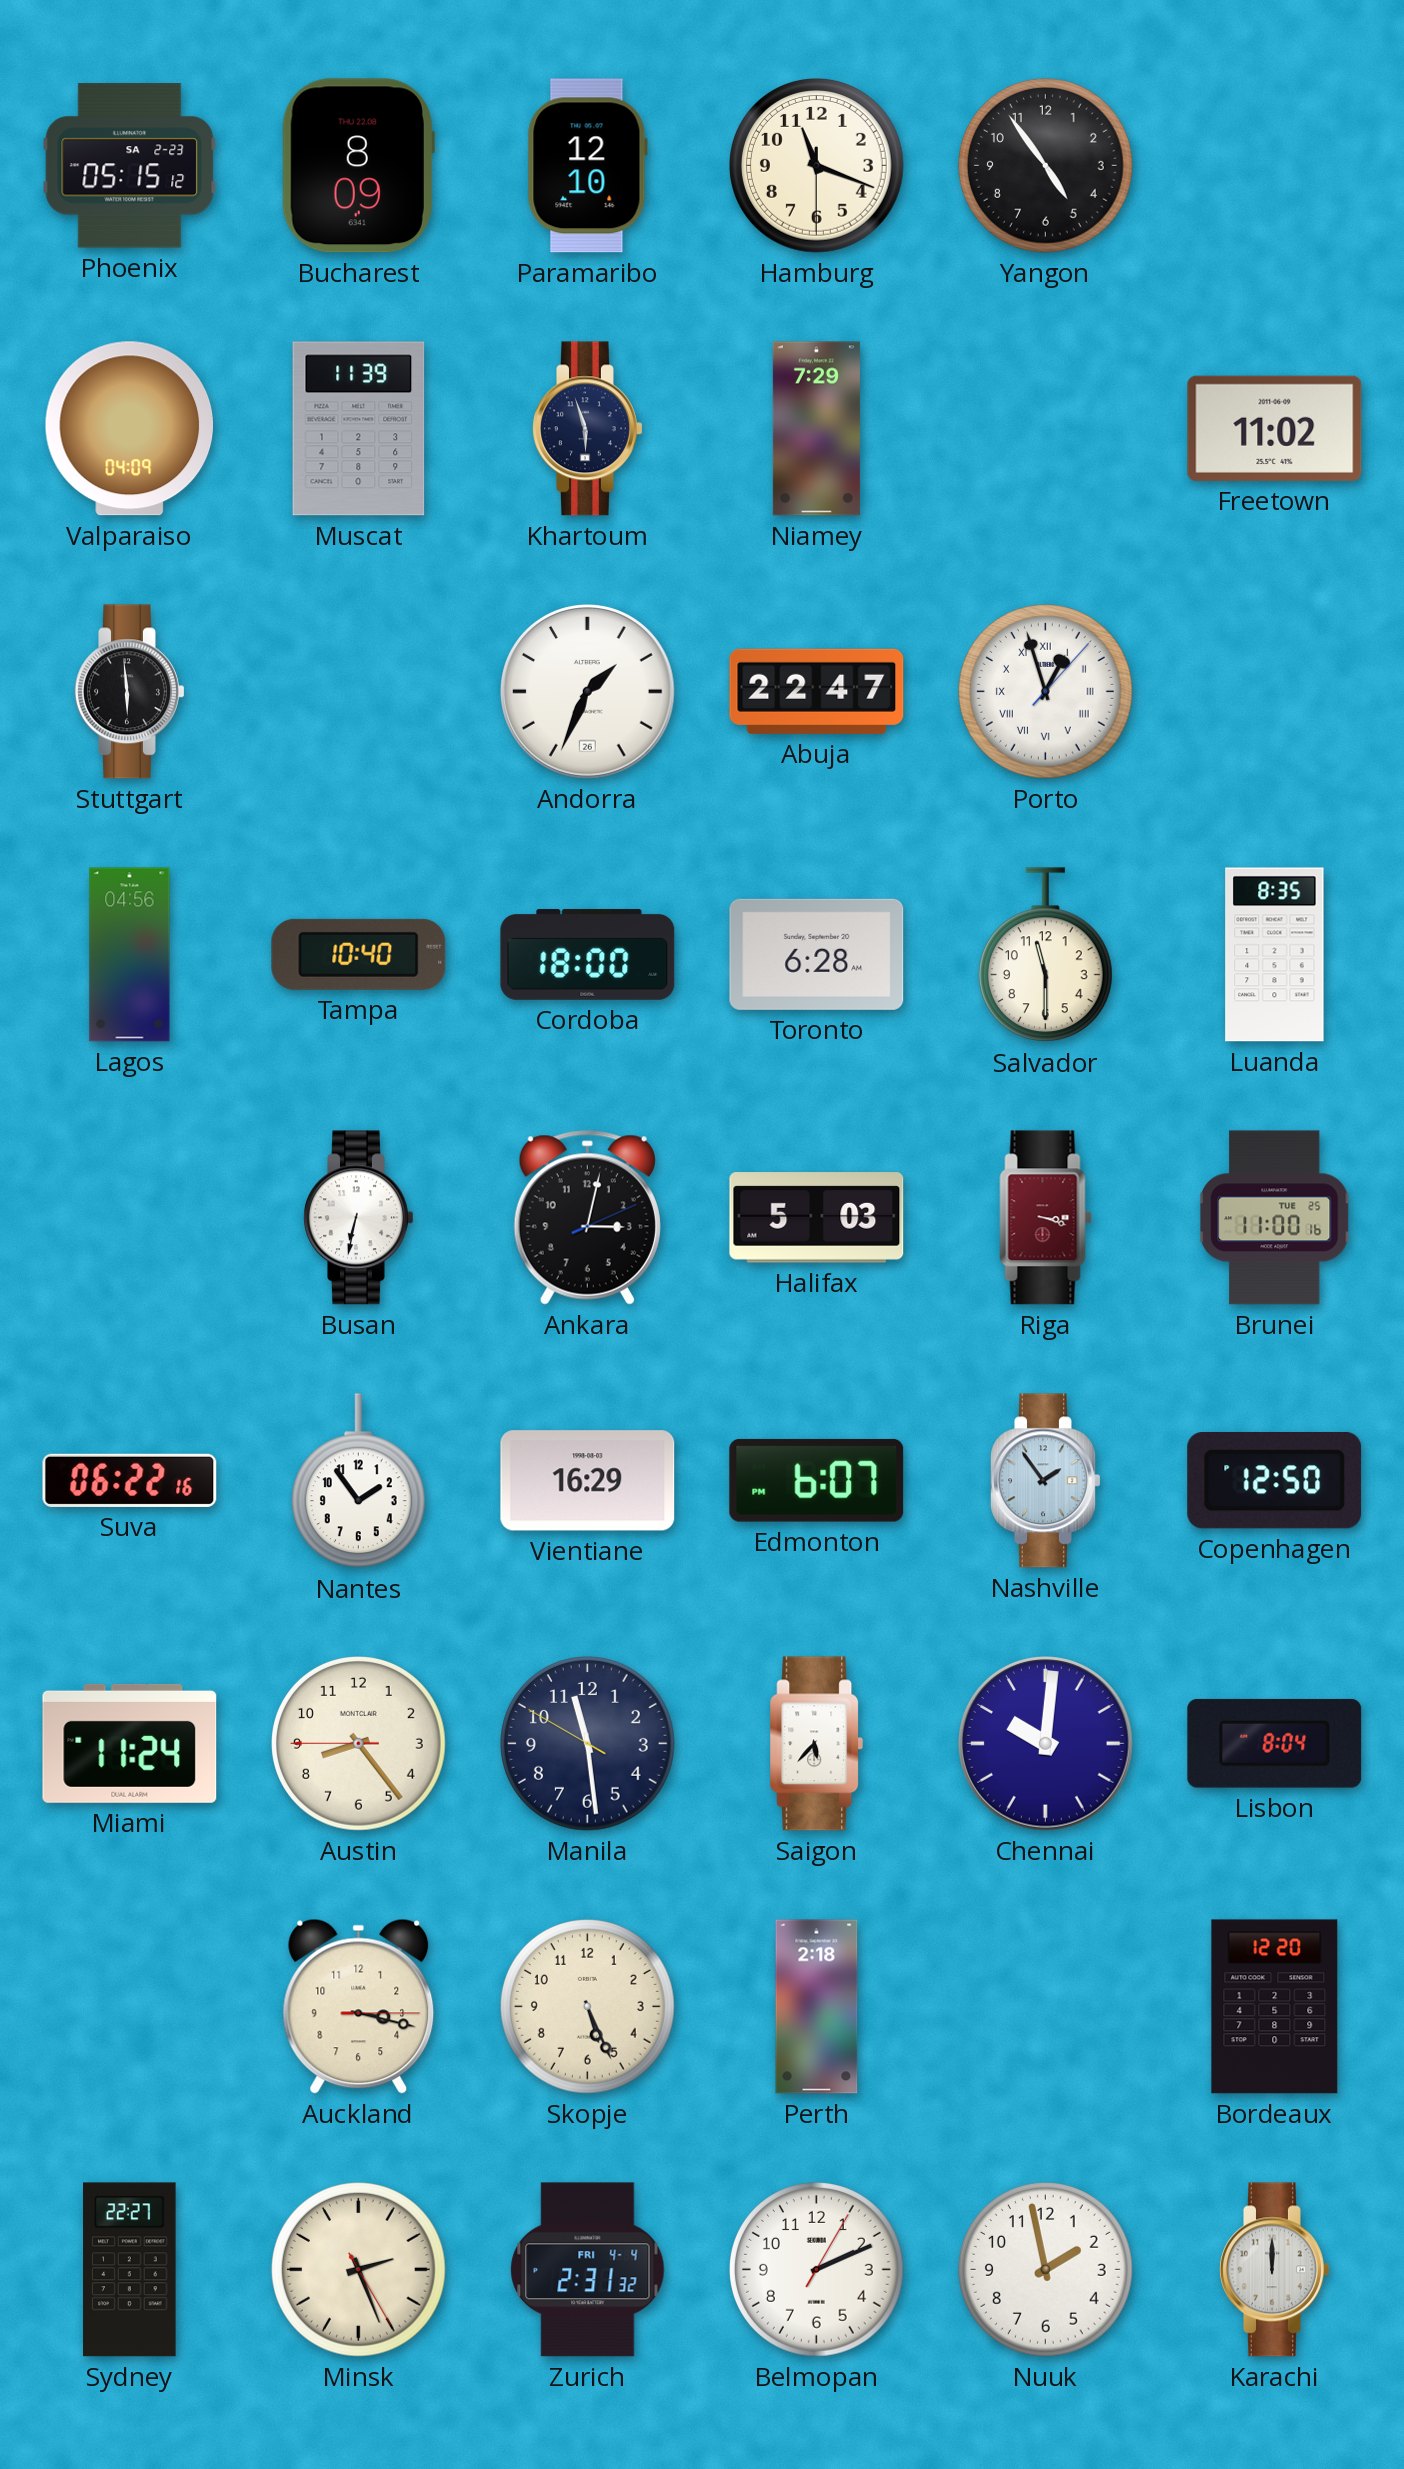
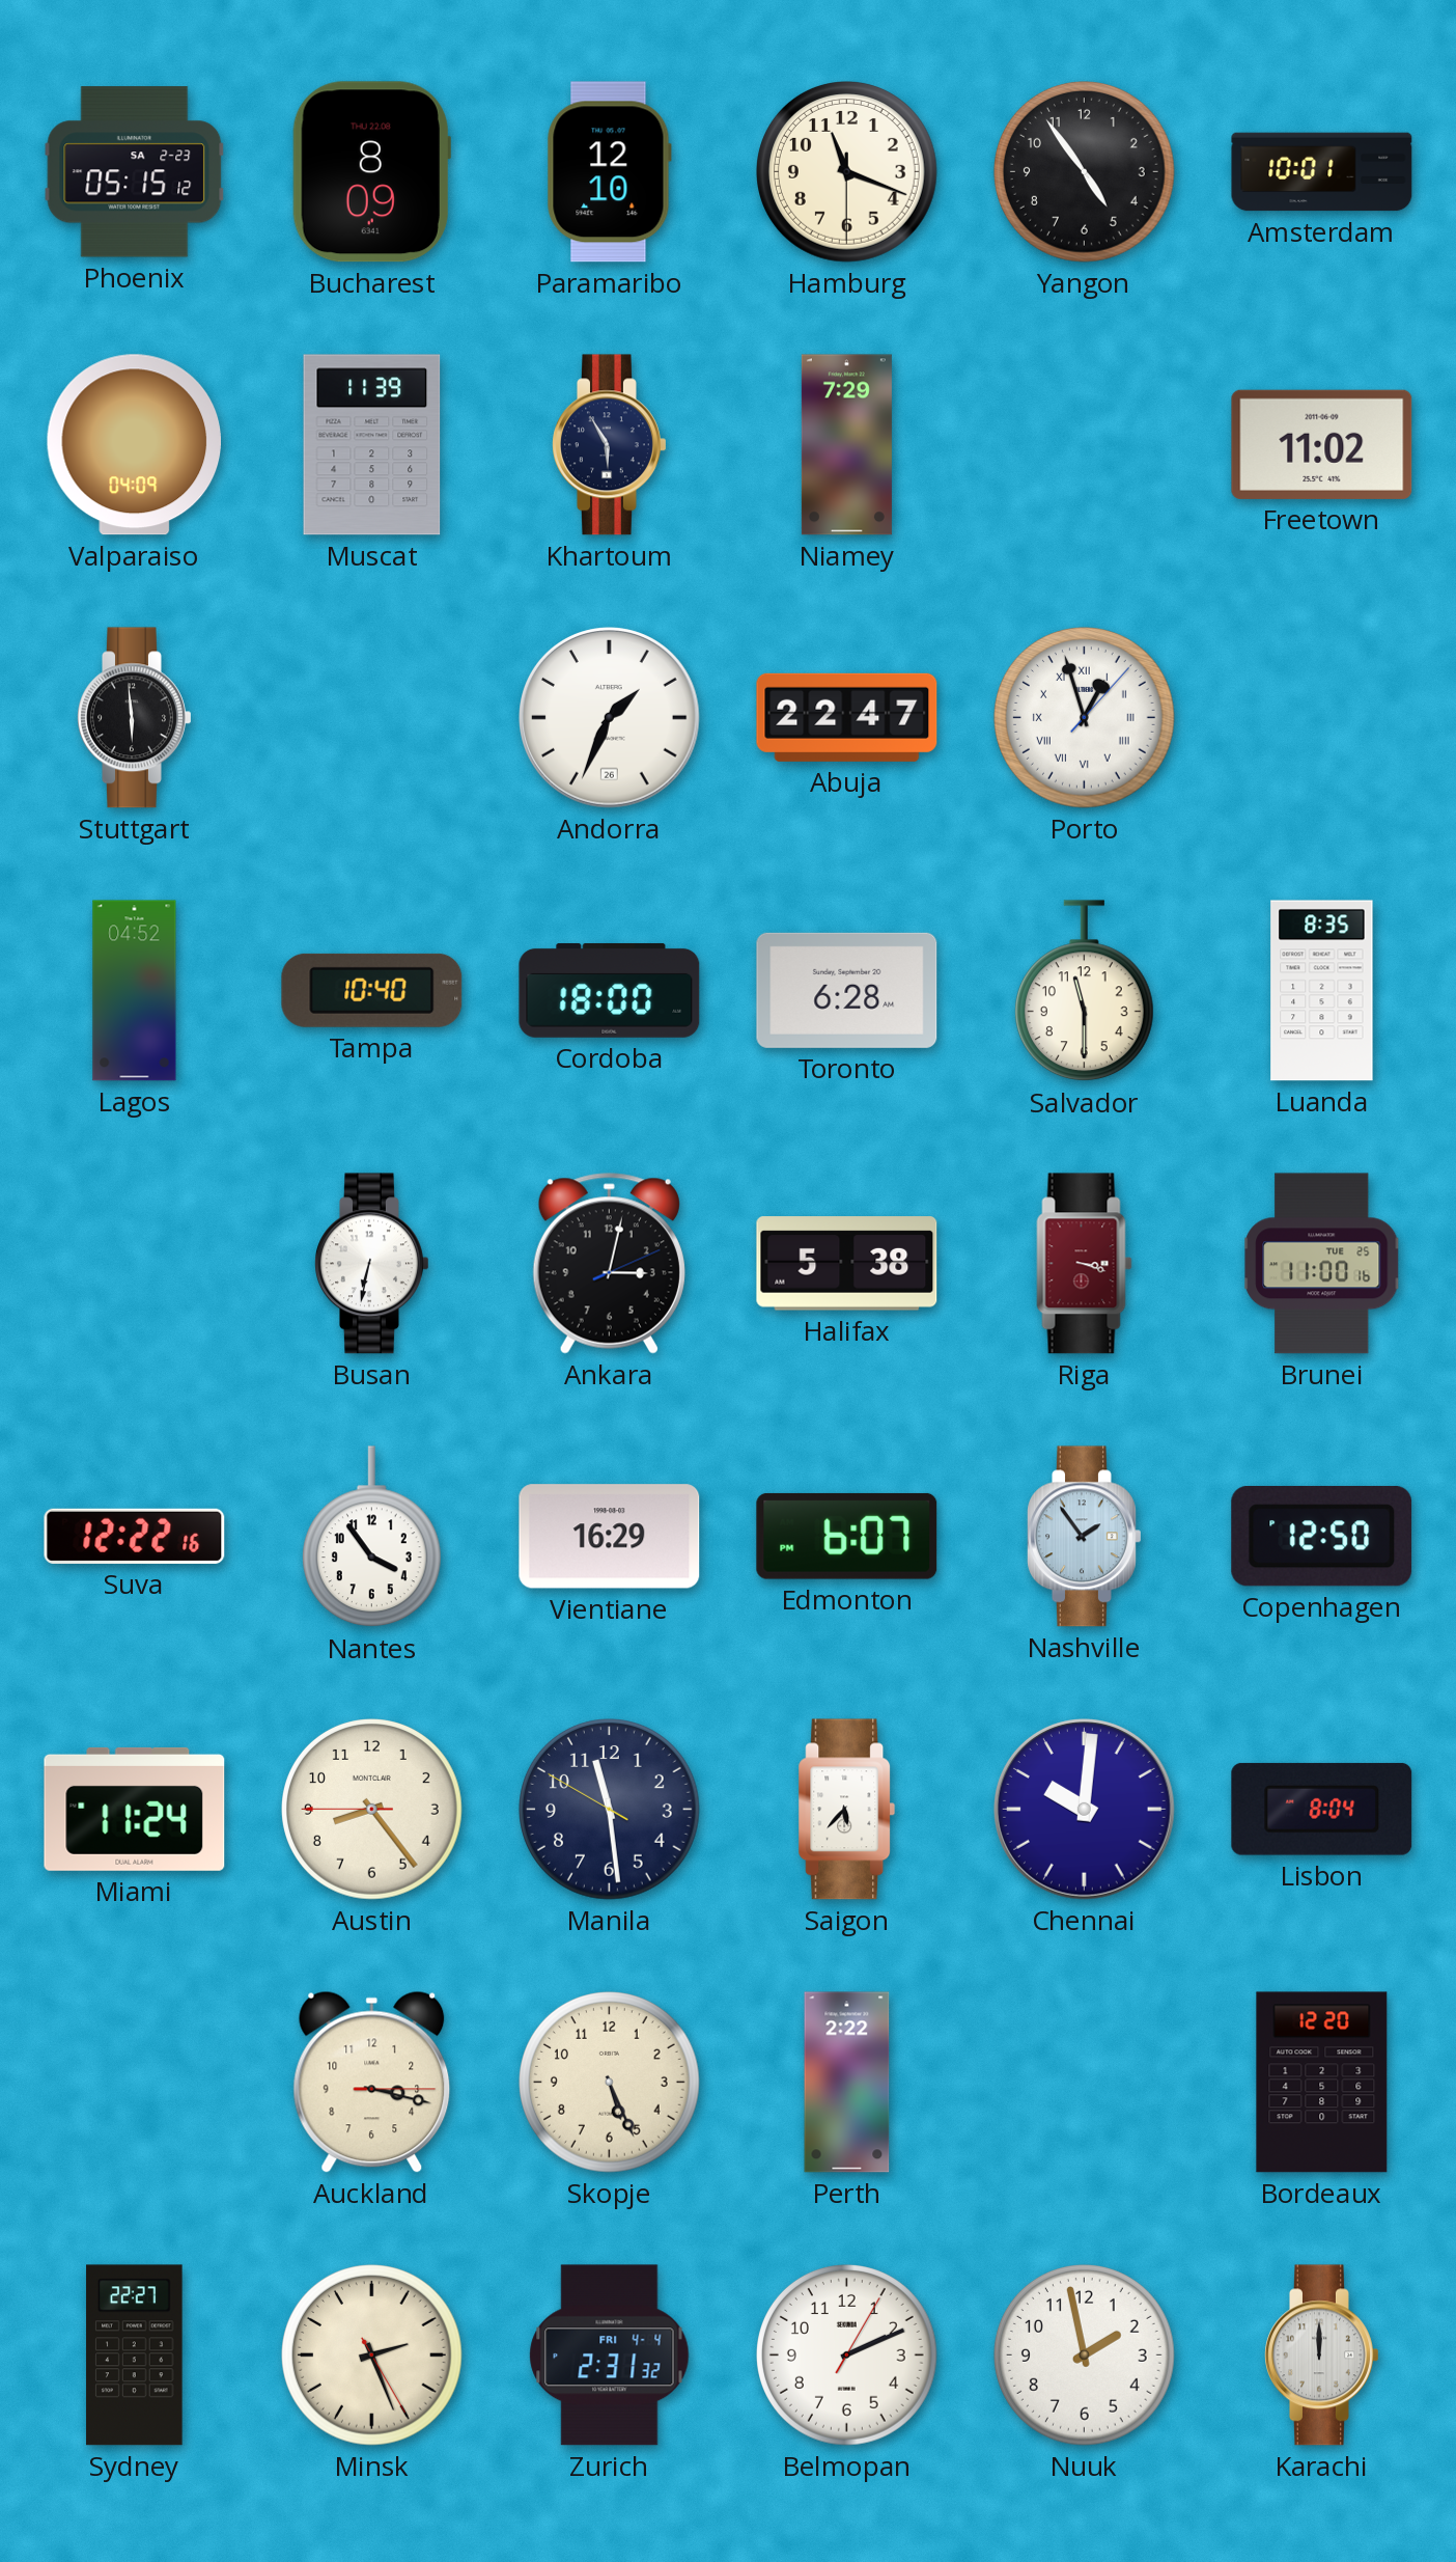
Amsterdam: none -> 10:01 (1322, 172)
Khartoum: 5:57 -> 5:55 (610, 445)
Lagos: 04:56 -> 04:52 (135, 991)
Halifax: 5:03 -> 5:38 (847, 1264)
Suva: 06:22 -> 12:22 (135, 1536)
Nantes: 1:54 -> 3:54 (371, 1537)
Perth: 2:18 -> 2:22 (847, 2083)
